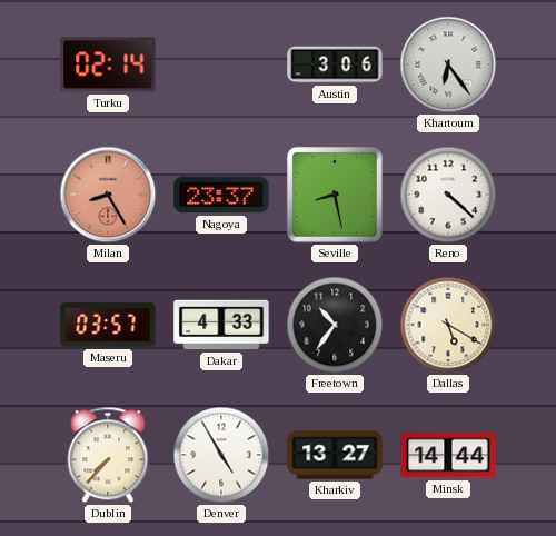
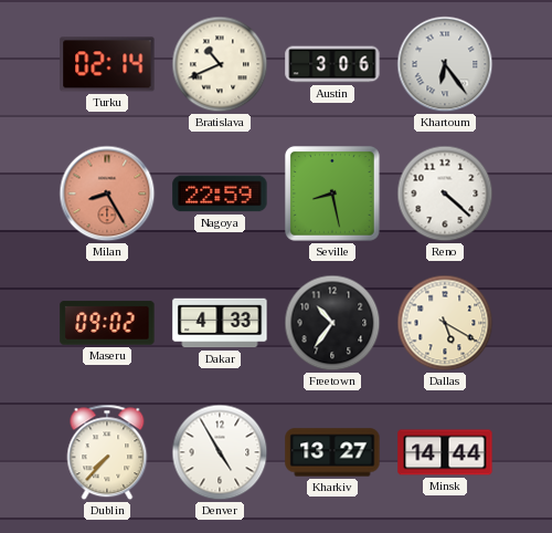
Bratislava: none -> 10:41 (220, 64)
Nagoya: 23:37 -> 22:59 (220, 194)
Maseru: 03:57 -> 09:02 (107, 323)
